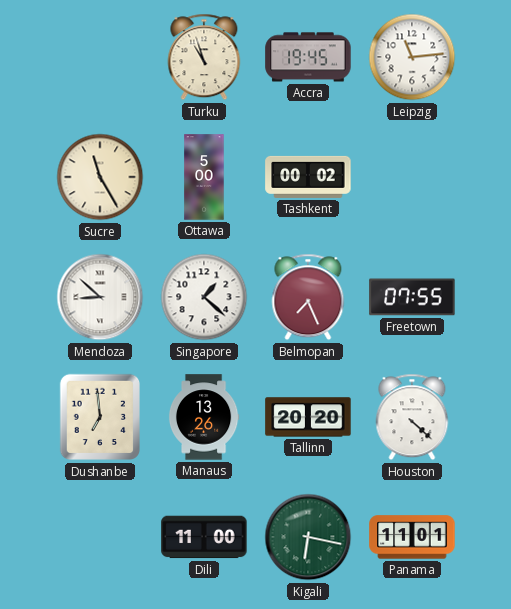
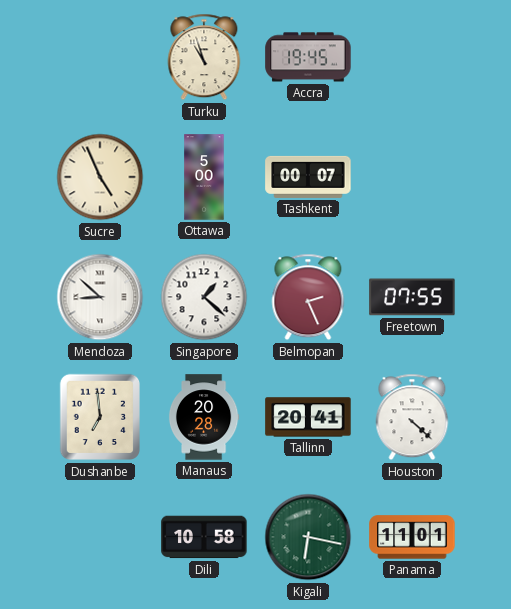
Leipzig: 11:14 -> none (412, 57)
Sucre: 11:25 -> 4:56 (100, 177)
Tashkent: 00:02 -> 00:07 (308, 177)
Belmopan: 7:26 -> 2:26 (308, 297)
Manaus: 13:26 -> 20:28 (204, 417)
Tallinn: 20:20 -> 20:41 (308, 417)
Dili: 11:00 -> 10:58 (204, 537)
